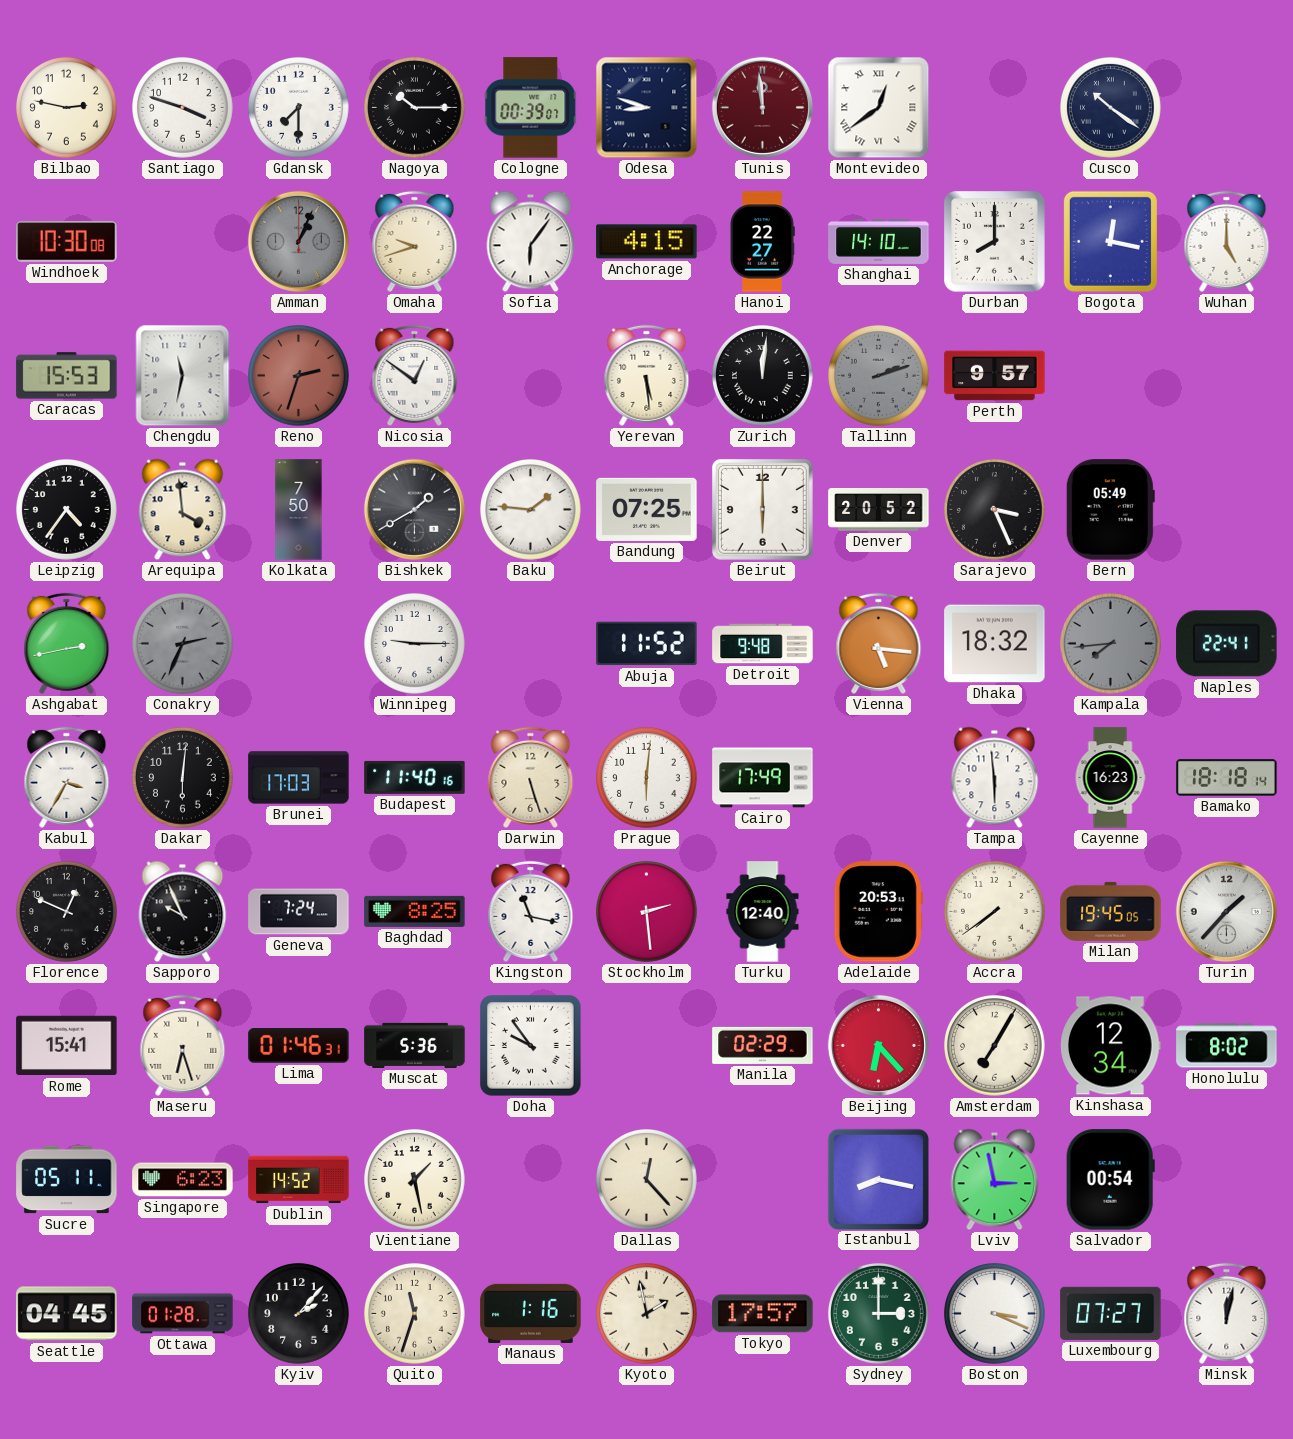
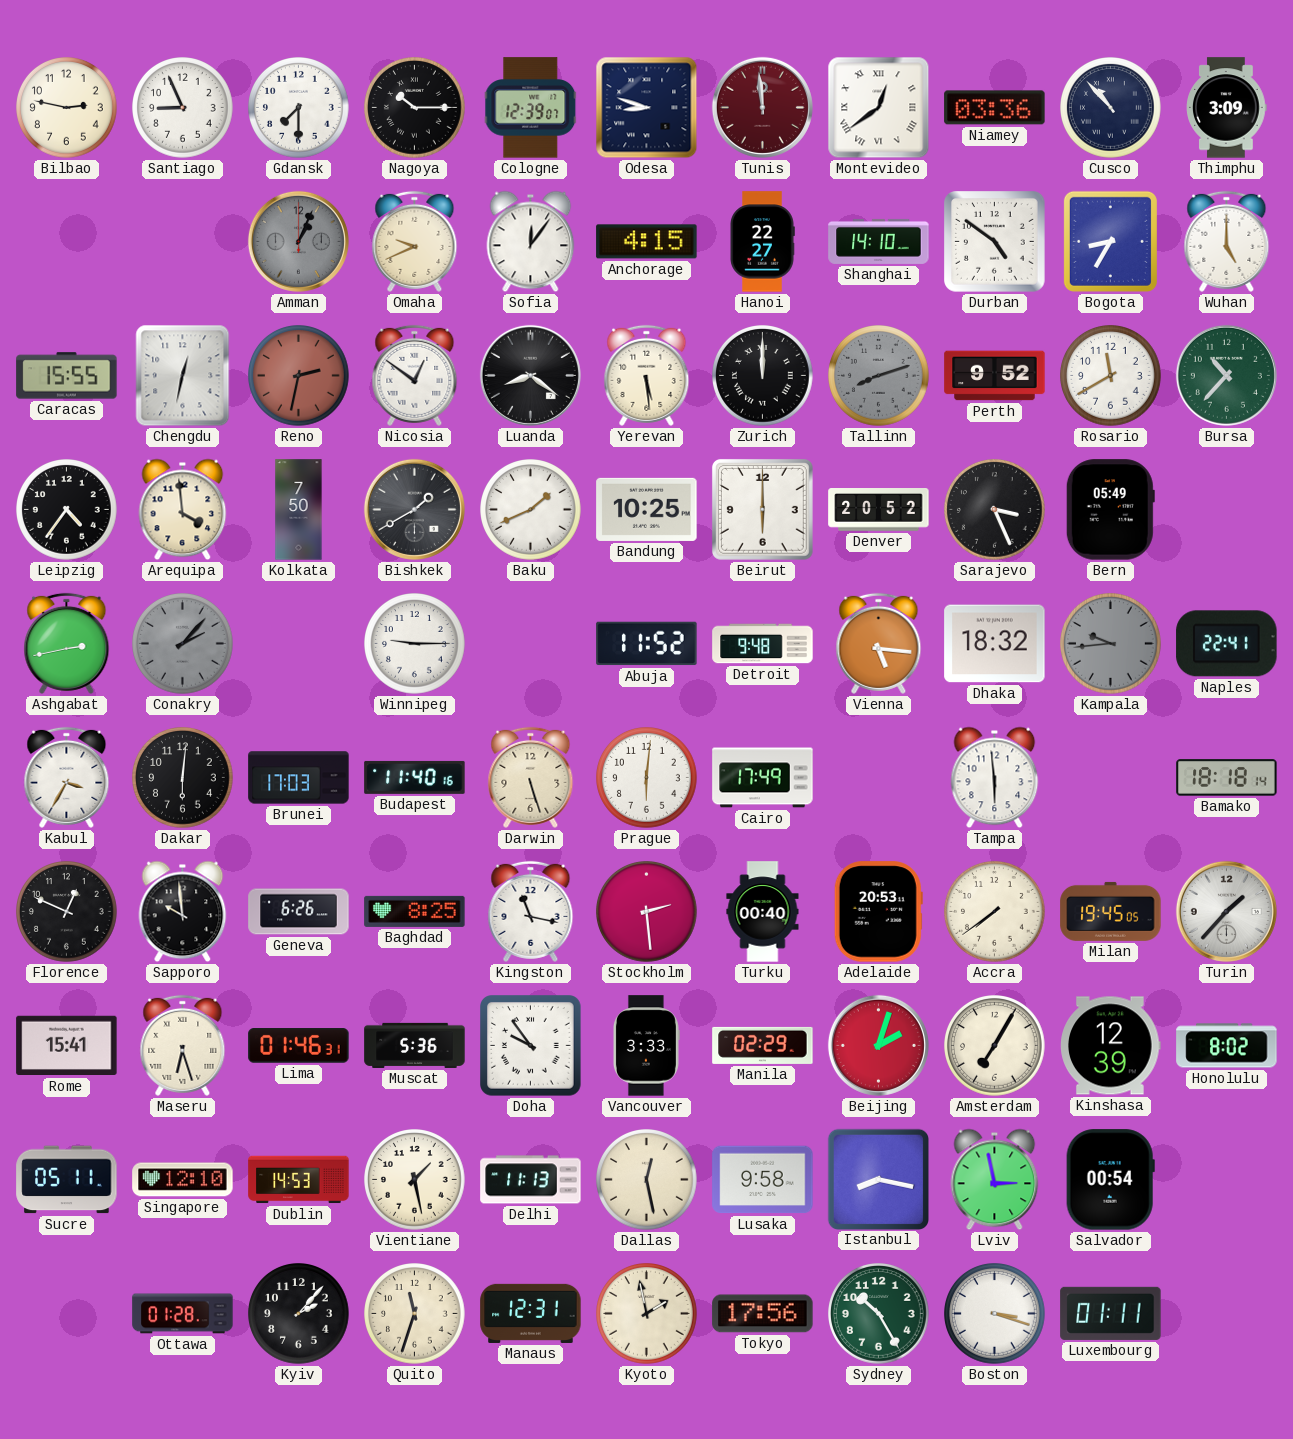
Santiago: 3:48 -> 8:56 (183, 108)
Cologne: 00:39 -> 12:39 (531, 108)
Niamey: none -> 03:36 (995, 108)
Cusco: 10:21 -> 10:53 (1111, 108)
Thimphu: none -> 3:09 (1227, 108)
Windhoek: 10:30 -> none (67, 242)
Omaha: 9:42 -> 9:41 (415, 241)
Sofia: 6:06 -> 12:06 (531, 242)
Durban: 8:00 -> 4:51 (995, 242)
Bogota: 12:17 -> 8:35 (1110, 241)
Caracas: 15:53 -> 15:55 (67, 376)
Chengdu: 11:32 -> 12:32 (183, 376)
Reno: 2:33 -> 2:32 (299, 376)
Luanda: none -> 8:21 (530, 375)
Zurich: 12:01 -> 12:00 (763, 376)
Tallinn: 2:12 -> 8:12 (879, 376)
Perth: 9:57 -> 9:52 (995, 376)
Rosario: none -> 11:40 (1111, 376)
Bursa: none -> 10:37 (1226, 375)
Baku: 1:46 -> 1:41 (531, 510)
Bandung: 07:25 -> 10:25 (647, 509)
Conakry: 2:34 -> 2:07 (183, 644)
Kampala: 7:44 -> 9:44 (1111, 644)
Cayenne: 16:23 -> none (1110, 778)
Sapporo: 9:56 -> 9:59 (183, 912)
Geneva: 7:24 -> 6:26 (299, 912)
Turku: 12:40 -> 00:40 (763, 912)
Vancouver: none -> 3:33 (646, 1046)
Beijing: 6:23 -> 2:03 (878, 1045)
Kinshasa: 12:34 -> 12:39 (1111, 1046)
Singapore: 6:23 -> 12:10 (183, 1180)
Dublin: 14:52 -> 14:53 (299, 1180)
Delhi: none -> 11:13 (531, 1180)
Dallas: 12:23 -> 12:28 (647, 1180)
Lusaka: none -> 9:58 (763, 1180)
Seattle: 04:45 -> none (67, 1314)
Manaus: 1:16 -> 12:31 (531, 1313)
Tokyo: 17:57 -> 17:56 (763, 1314)
Sydney: 3:00 -> 10:25 (879, 1314)
Boston: 3:19 -> 3:18 (995, 1314)
Luxembourg: 07:27 -> 01:11 (1111, 1313)
Minsk: 12:02 -> none (1227, 1313)
